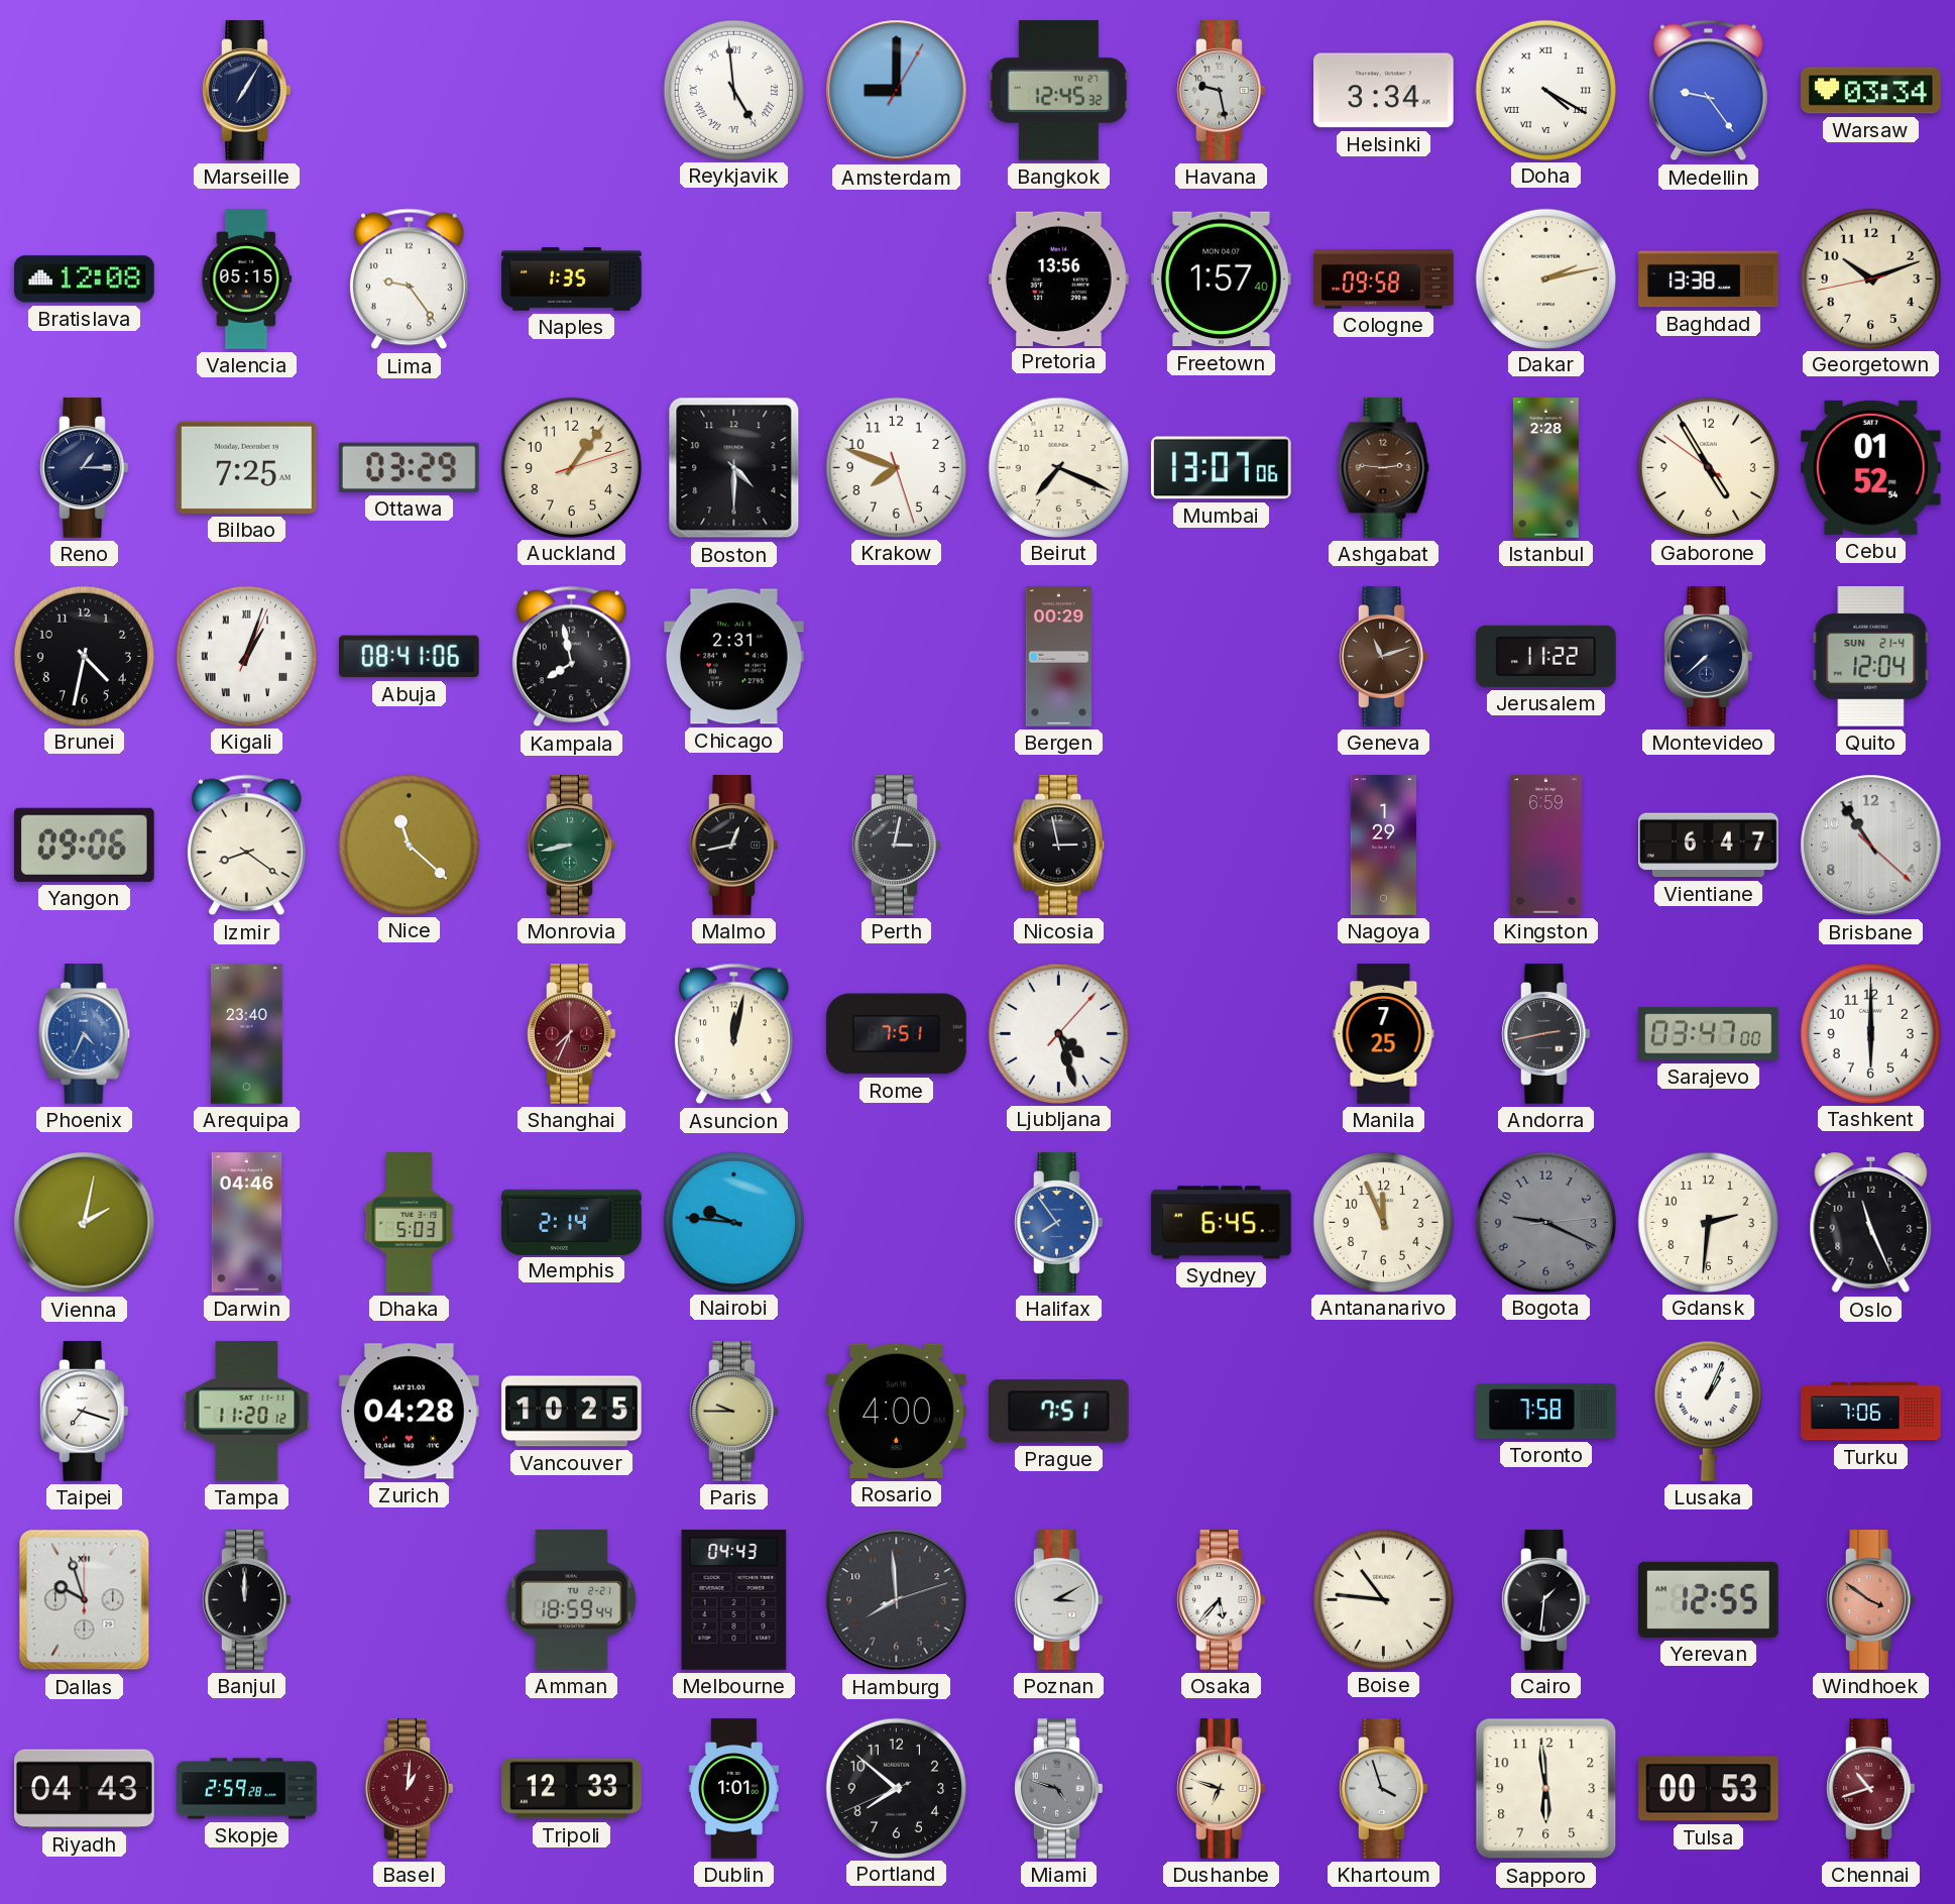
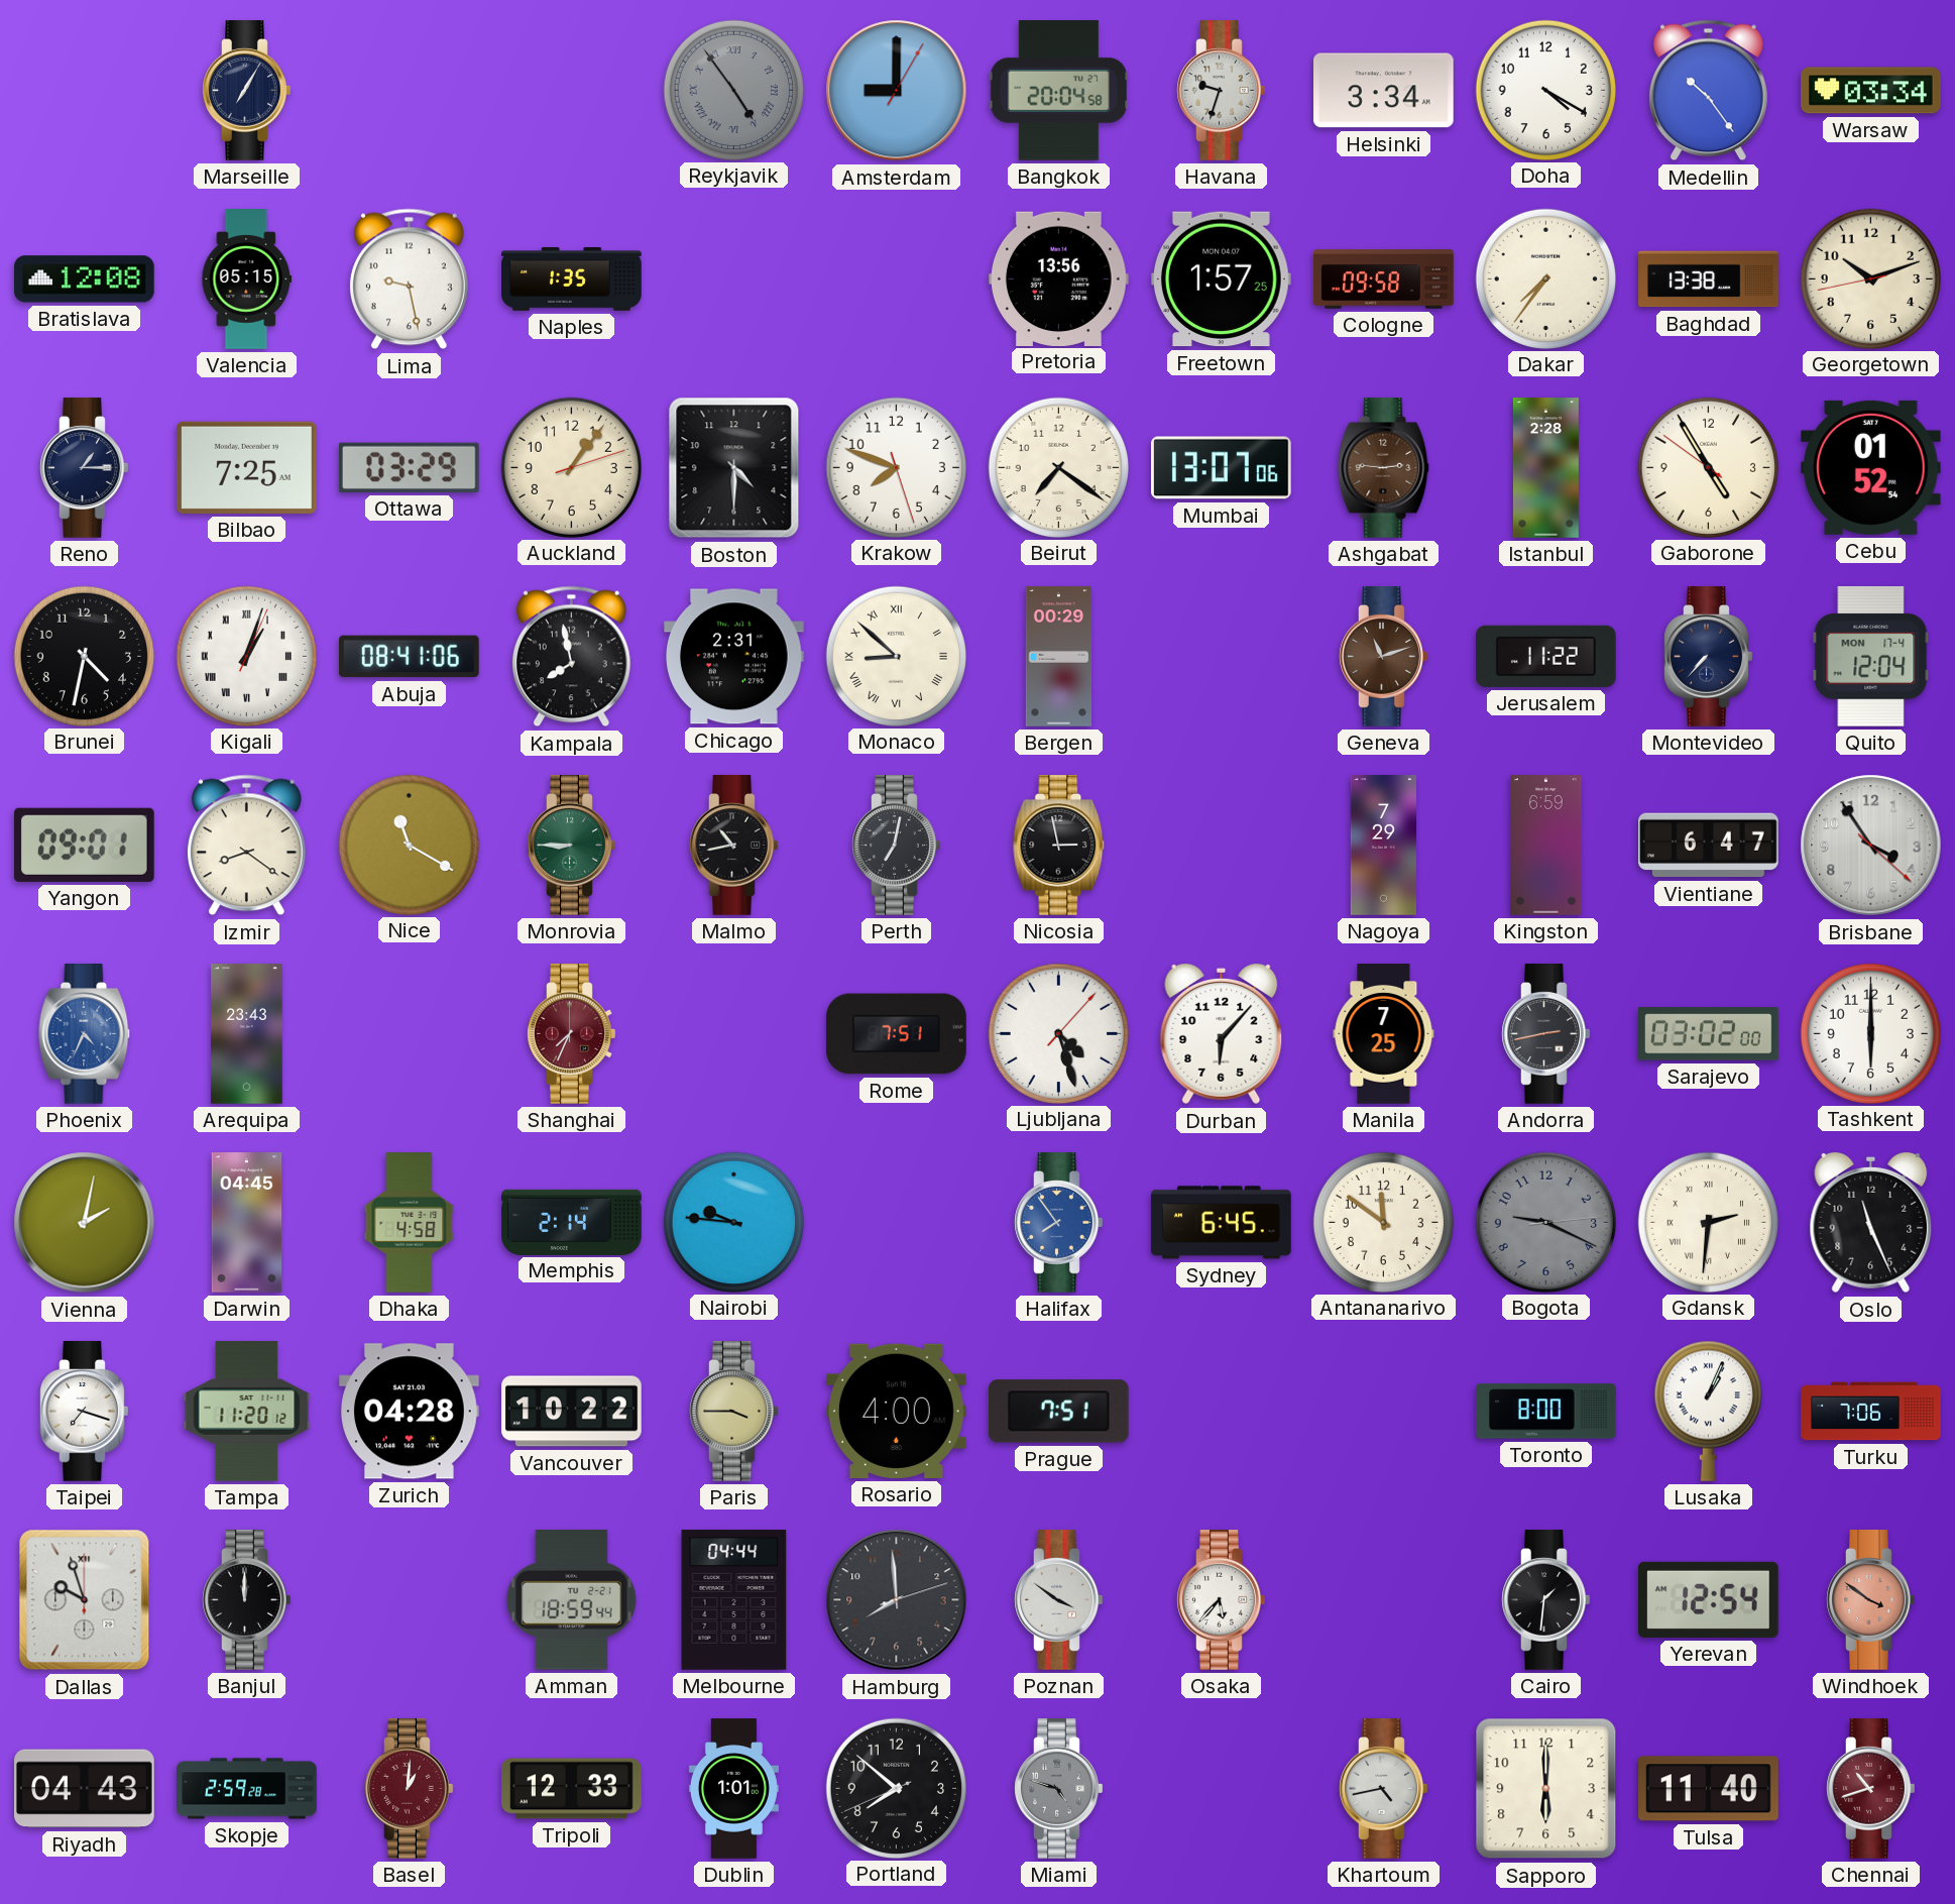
Reykjavik: 4:59 -> 4:54 (733, 90)
Reykjavik dial: white -> grey (733, 90)
Bangkok: 12:45 -> 20:04 (1058, 91)
Havana: 9:28 -> 9:33 (1222, 91)
Doha numerals: Roman -> Arabic (1545, 90)
Medellin: 9:24 -> 10:24 (1708, 91)
Lima: 9:24 -> 9:28 (409, 279)
Freetown: 1:57:40 -> 1:57:25 (1222, 279)
Dakar: 2:13 -> 7:36 (1545, 278)
Beirut: 7:19 -> 7:21 (1058, 467)
Monaco: none -> 8:52 (896, 656)
Montevideo: 7:38 -> 7:37 (1709, 657)
Quito date: SUN 21-4 -> MON 17-4 (1871, 657)
Yangon: 09:06 -> 09:01 (84, 845)
Nice: 11:22 -> 11:20 (409, 845)
Monrovia: 8:43 -> 8:45 (572, 846)
Malmo: 12:43 -> 10:43 (734, 846)
Perth: 3:02 -> 7:02 (897, 846)
Nagoya: 1:29 -> 7:29 (1383, 846)
Brisbane: 10:54 -> 3:54 (1871, 846)
Arequipa: 23:40 -> 23:43 (247, 1034)
Asuncion: 12:02 -> none (733, 1034)
Durban: none -> 6:07 (1222, 1034)
Sarajevo: 03:47 -> 03:02 (1709, 1034)
Darwin: 04:46 -> 04:45 (247, 1223)
Dhaka: 5:03 -> 4:58 (410, 1223)
Antananarivo: 11:56 -> 11:51 (1383, 1222)
Gdansk numerals: Arabic -> Roman (1708, 1222)
Vancouver: 10:25 -> 10:22 (572, 1412)
Paris: 9:45 -> 3:45 (734, 1412)
Toronto: 7:58 -> 8:00 (1546, 1412)
Melbourne: 04:43 -> 04:44 (734, 1600)
Poznan: 3:10 -> 3:51 (1059, 1600)
Boise: 10:46 -> none (1383, 1599)
Yerevan: 12:55 -> 12:54 (1709, 1599)
Dushanbe: 6:48 -> none (1222, 1789)
Khartoum: 3:57 -> 4:43 (1384, 1789)
Sapporo: 5:59 -> 6:00 (1546, 1789)
Tulsa: 00:53 -> 11:40 (1709, 1789)
